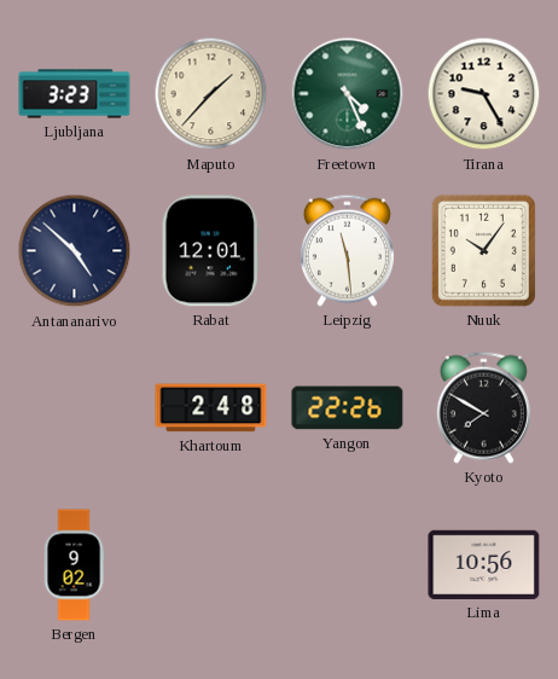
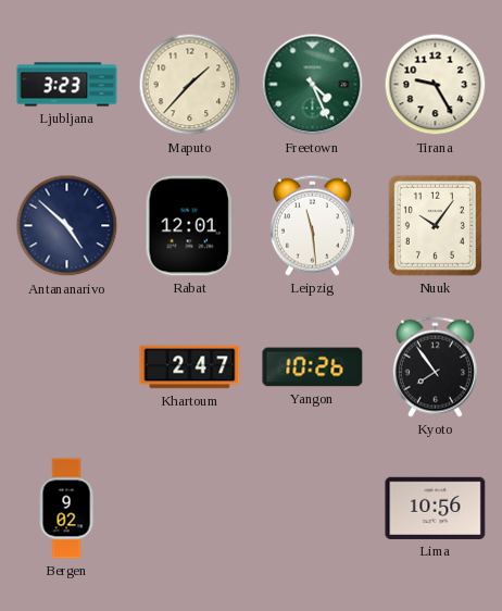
Khartoum: 2:48 -> 2:47 (190, 367)
Yangon: 22:26 -> 10:26 (313, 367)
Kyoto: 7:50 -> 7:54 (435, 366)
